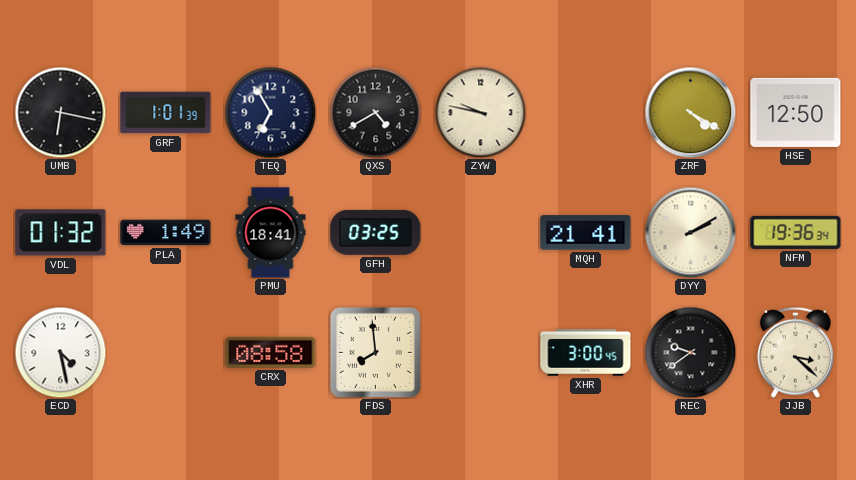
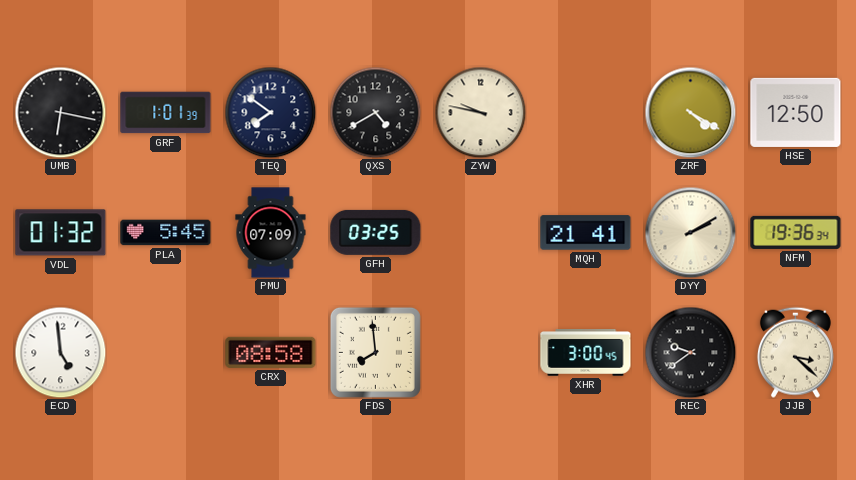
TEQ: 6:55 -> 7:51 (270, 112)
PLA: 1:49 -> 5:45 (166, 233)
PMU: 18:41 -> 07:09 (271, 233)
ECD: 4:28 -> 4:59 (60, 352)
